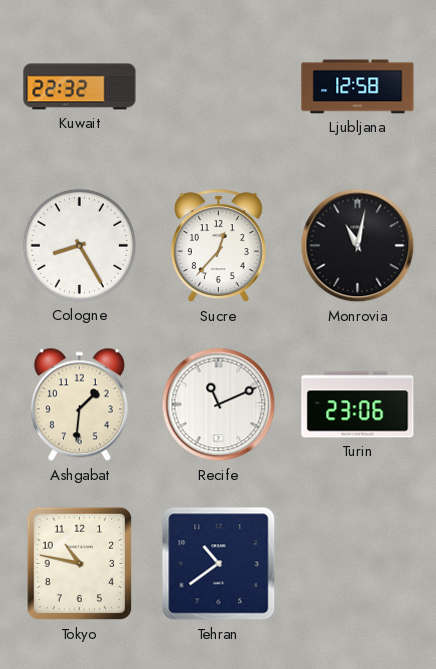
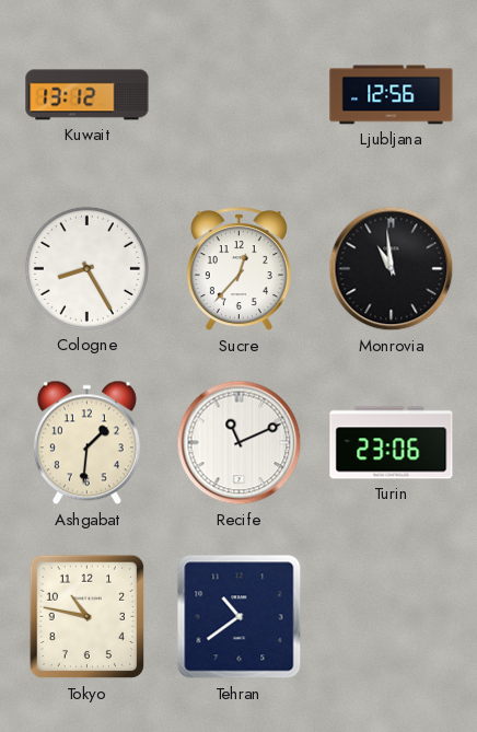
Kuwait: 22:32 -> 13:12 (88, 95)
Ljubljana: 12:58 -> 12:56 (392, 95)
Monrovia: 11:02 -> 10:59 (392, 269)
